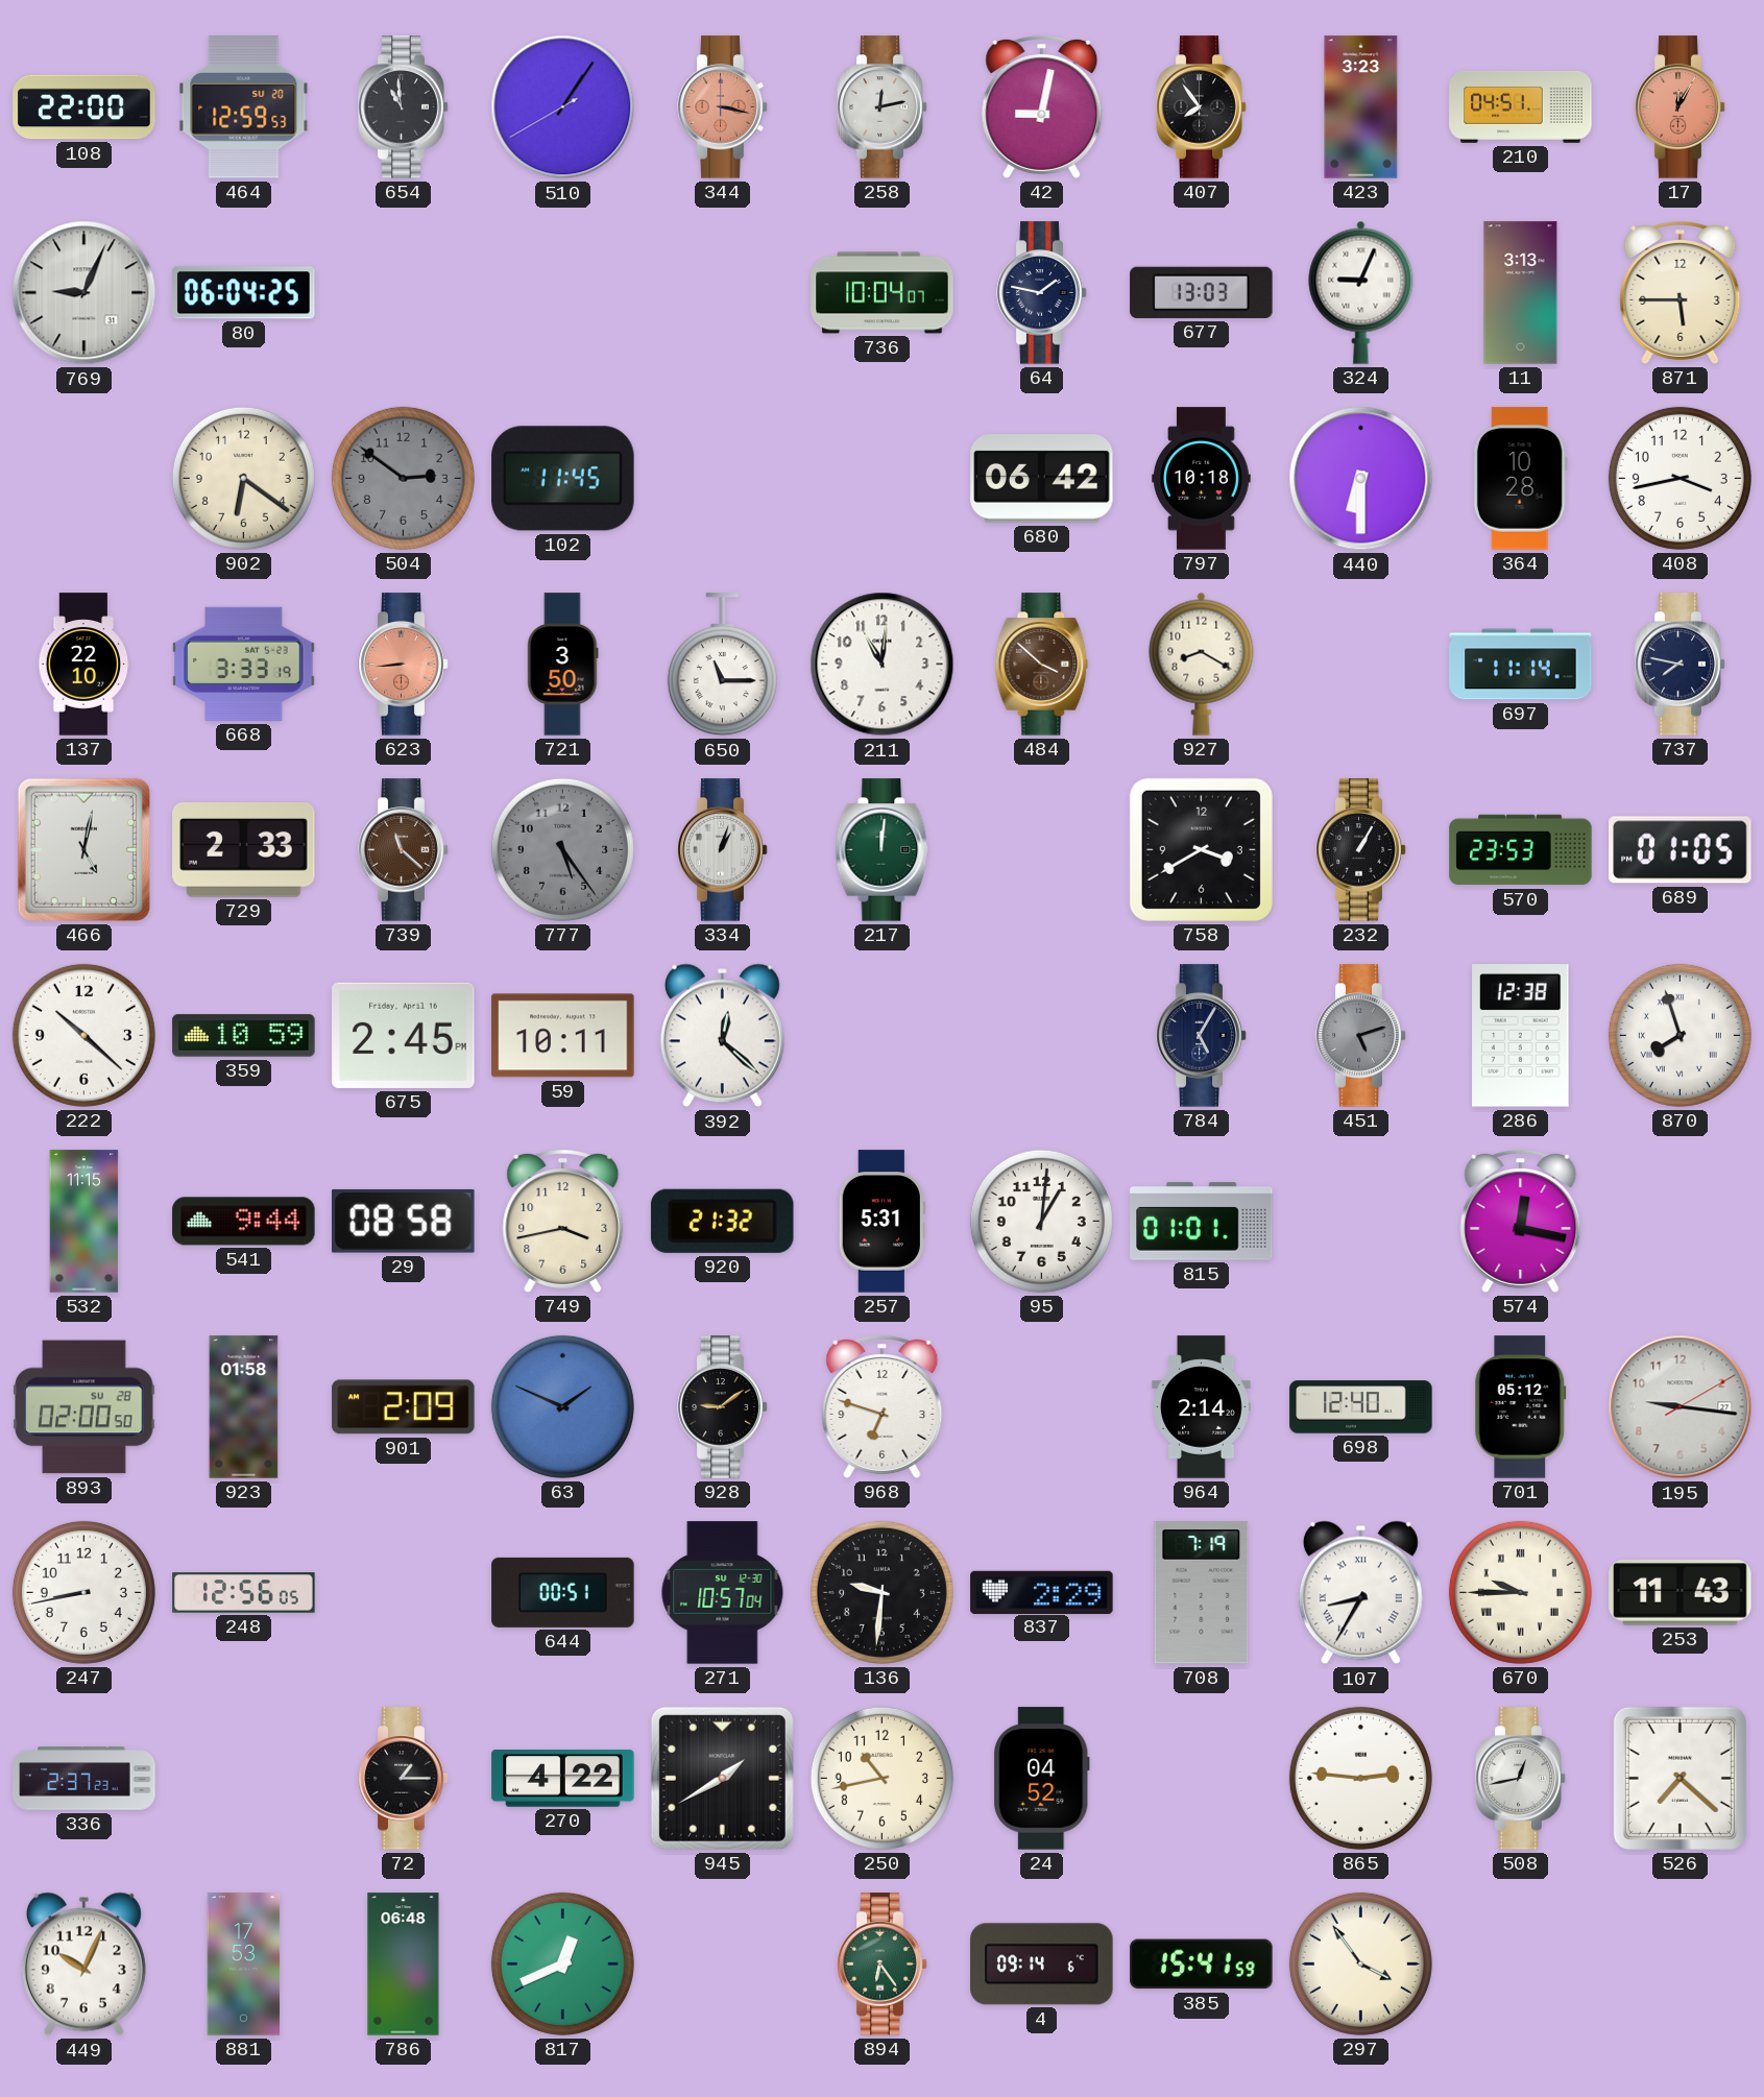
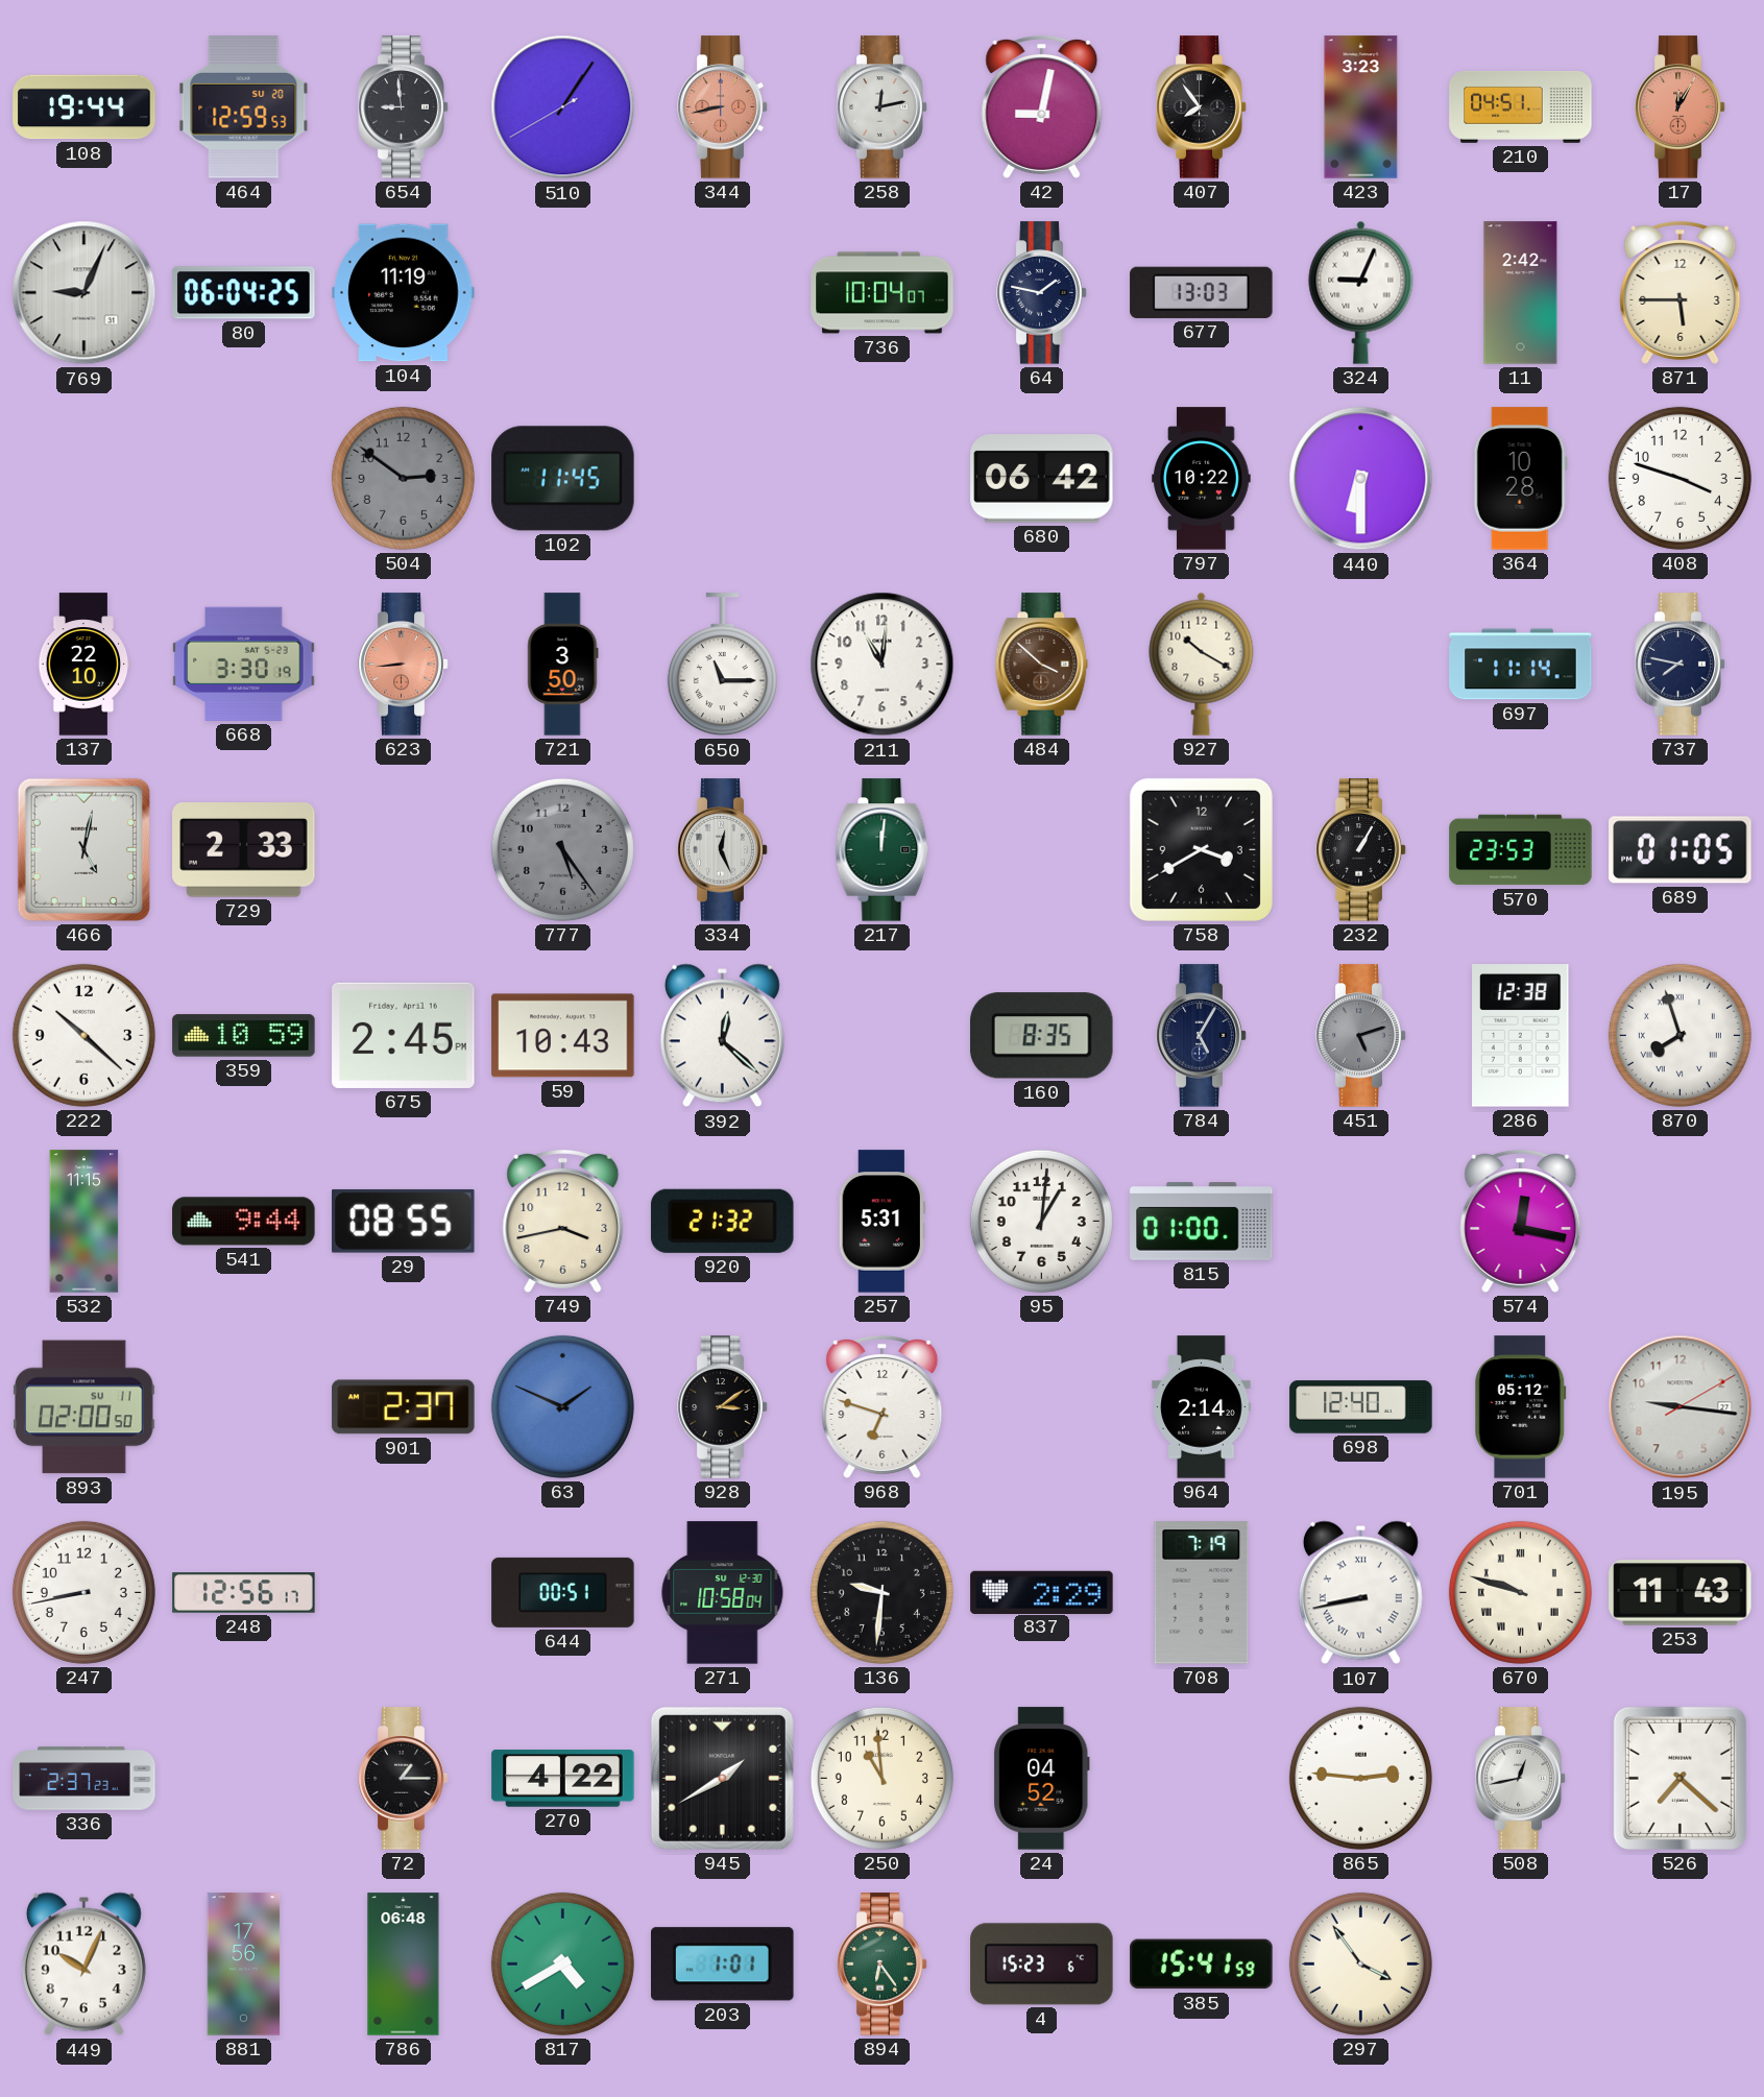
108: 22:00 -> 19:44 (84, 107)
654: 10:59 -> 8:59 (404, 107)
344: 3:17 -> 8:43 (723, 107)
104: none -> 11:19 (404, 293)
11: 3:13 -> 2:42 (1521, 293)
902: 6:21 -> none (243, 478)
797: 10:18 -> 10:22 (1202, 479)
408: 3:43 -> 3:48 (1680, 478)
668: 3:33 -> 3:30 (244, 664)
927: 8:20 -> 10:20 (1202, 664)
739: 11:22 -> none (404, 850)
334: 1:03 -> 12:26 (723, 850)
59: 10:11 -> 10:43 (563, 1036)
160: none -> 8:35 (1042, 1036)
29: 08:58 -> 08:55 (404, 1221)
815: 01:01 -> 01:00 (1202, 1222)
893 date: SU 28 -> SU 11 (84, 1407)
923: 01:58 -> none (244, 1407)
901: 2:09 -> 2:37 (404, 1407)
928: 9:09 -> 3:09 (723, 1407)
248: 12:56:05 -> 12:56:17 (244, 1593)
271: 10:57 -> 10:58 (723, 1593)
107: 8:35 -> 8:43 (1360, 1593)
670: 9:45 -> 9:48 (1520, 1592)
250: 10:43 -> 10:59 (881, 1778)
881: 17:53 -> 17:56 (244, 1965)
817: 12:41 -> 4:40 (562, 1963)
203: none -> 1:01 (723, 1965)
4: 09:14 -> 15:23 (1042, 1965)
